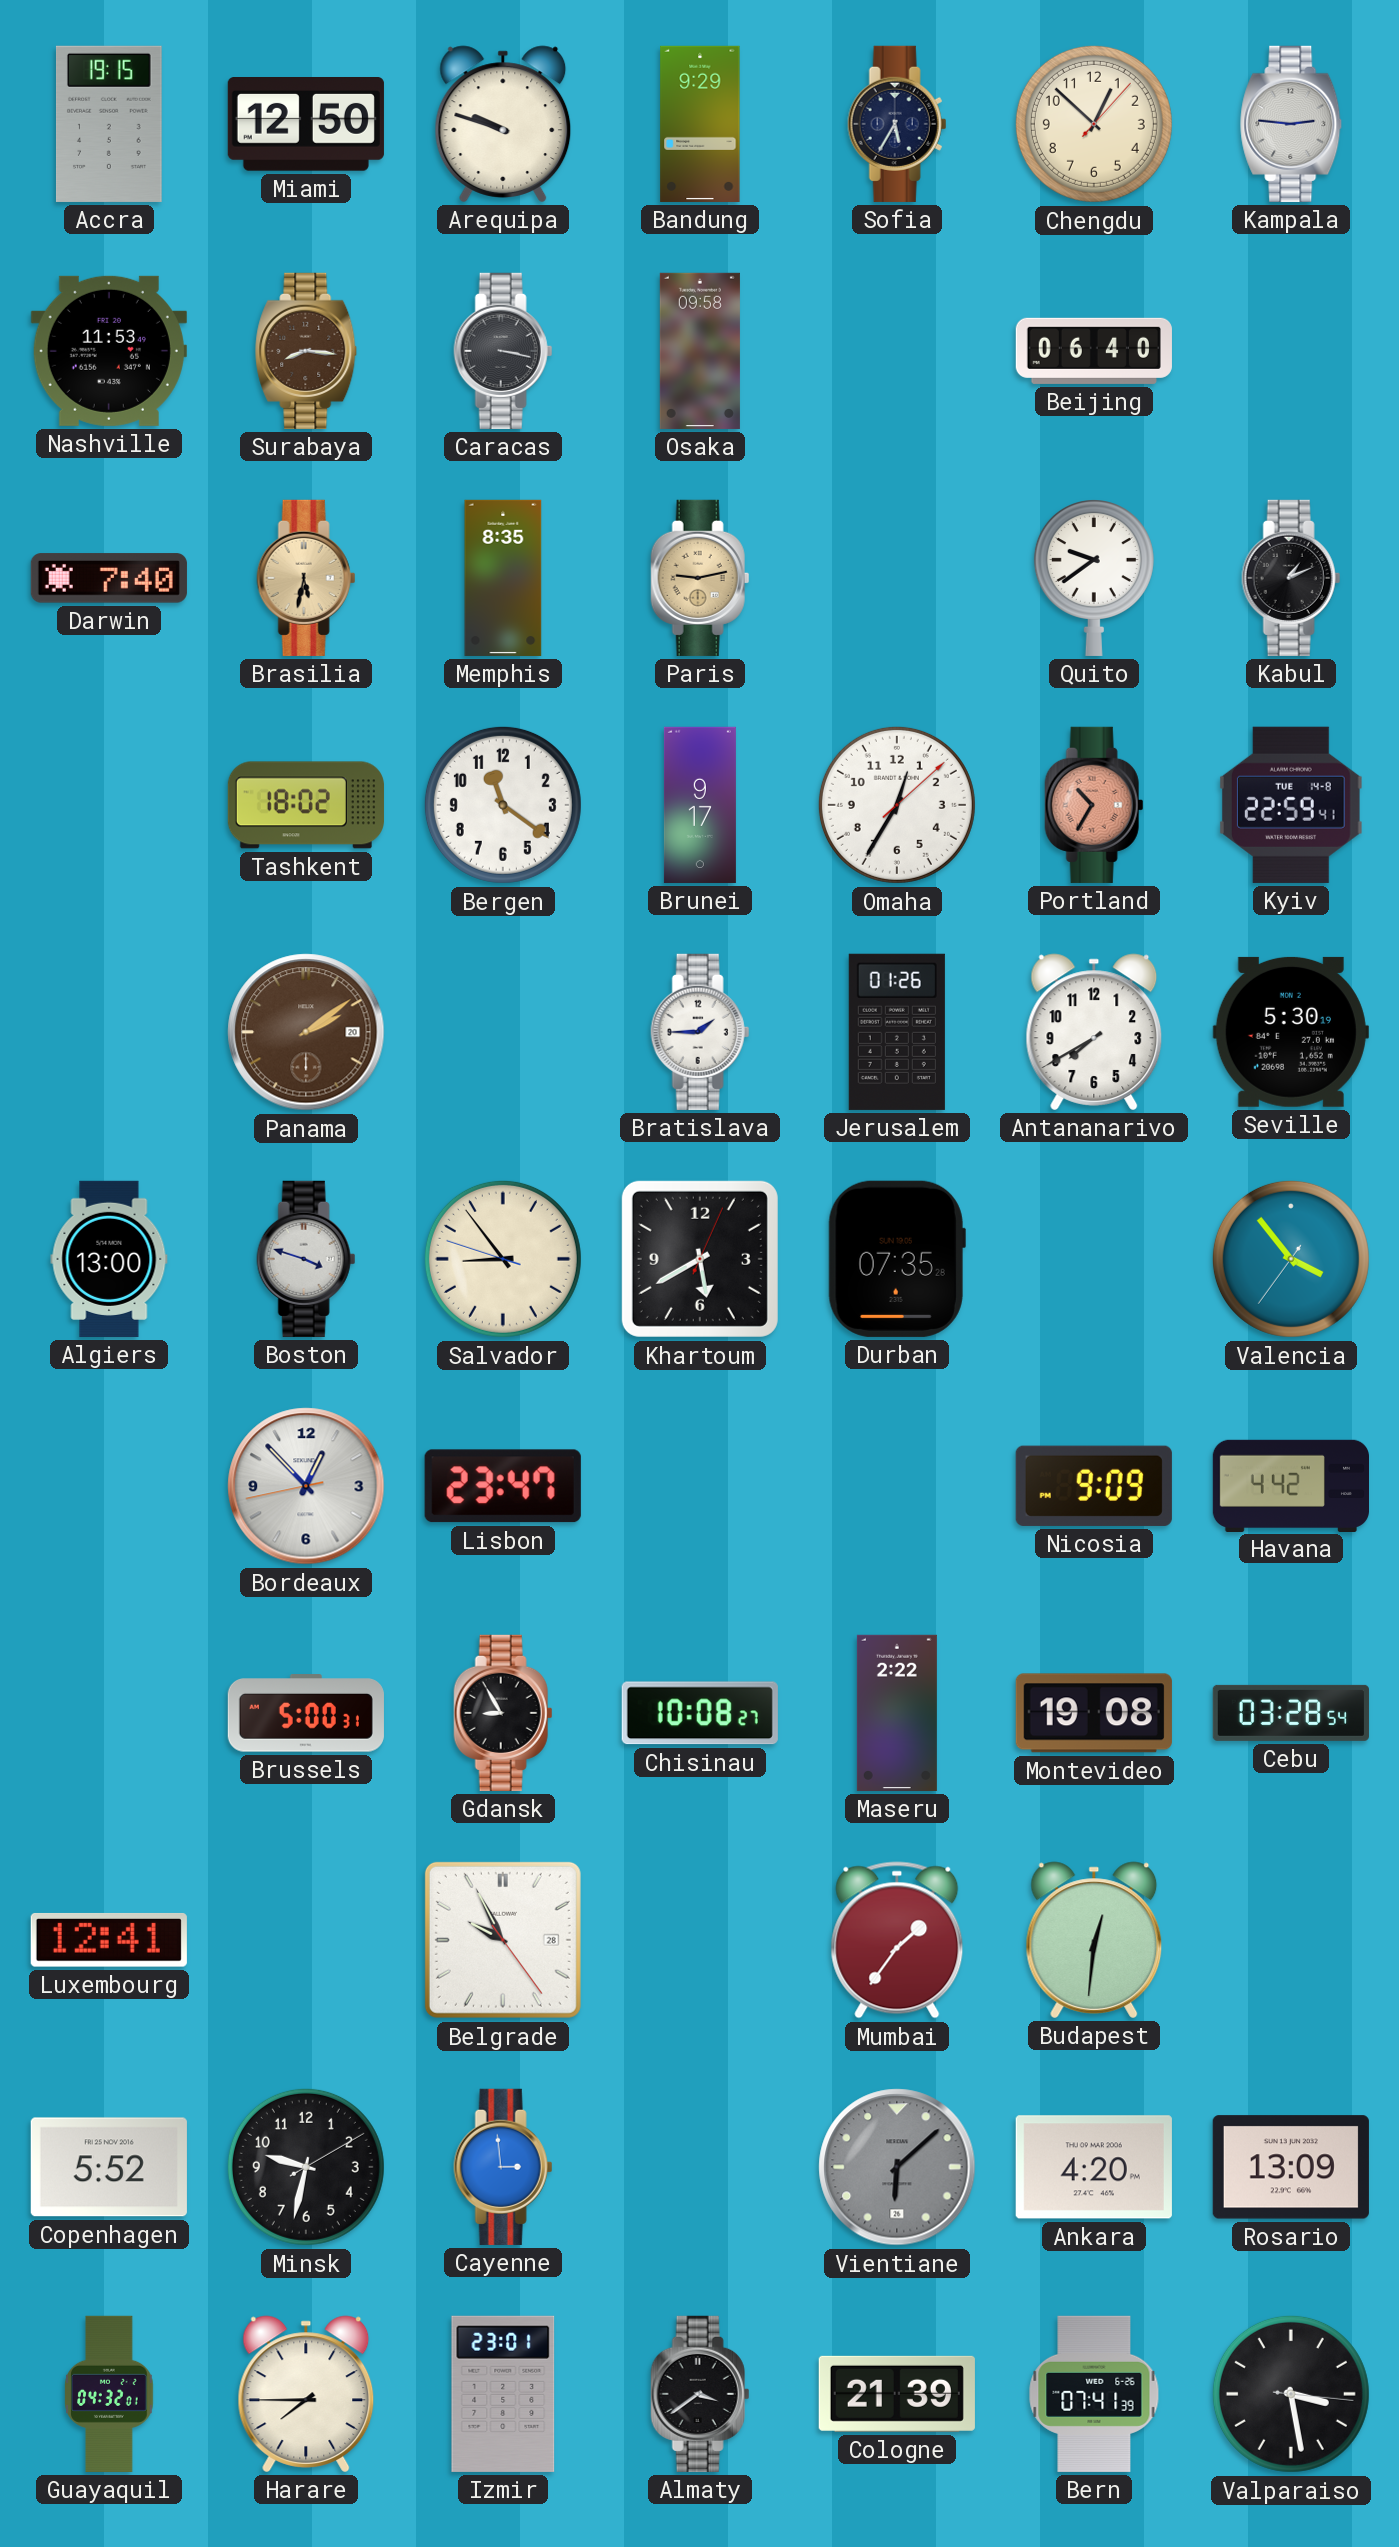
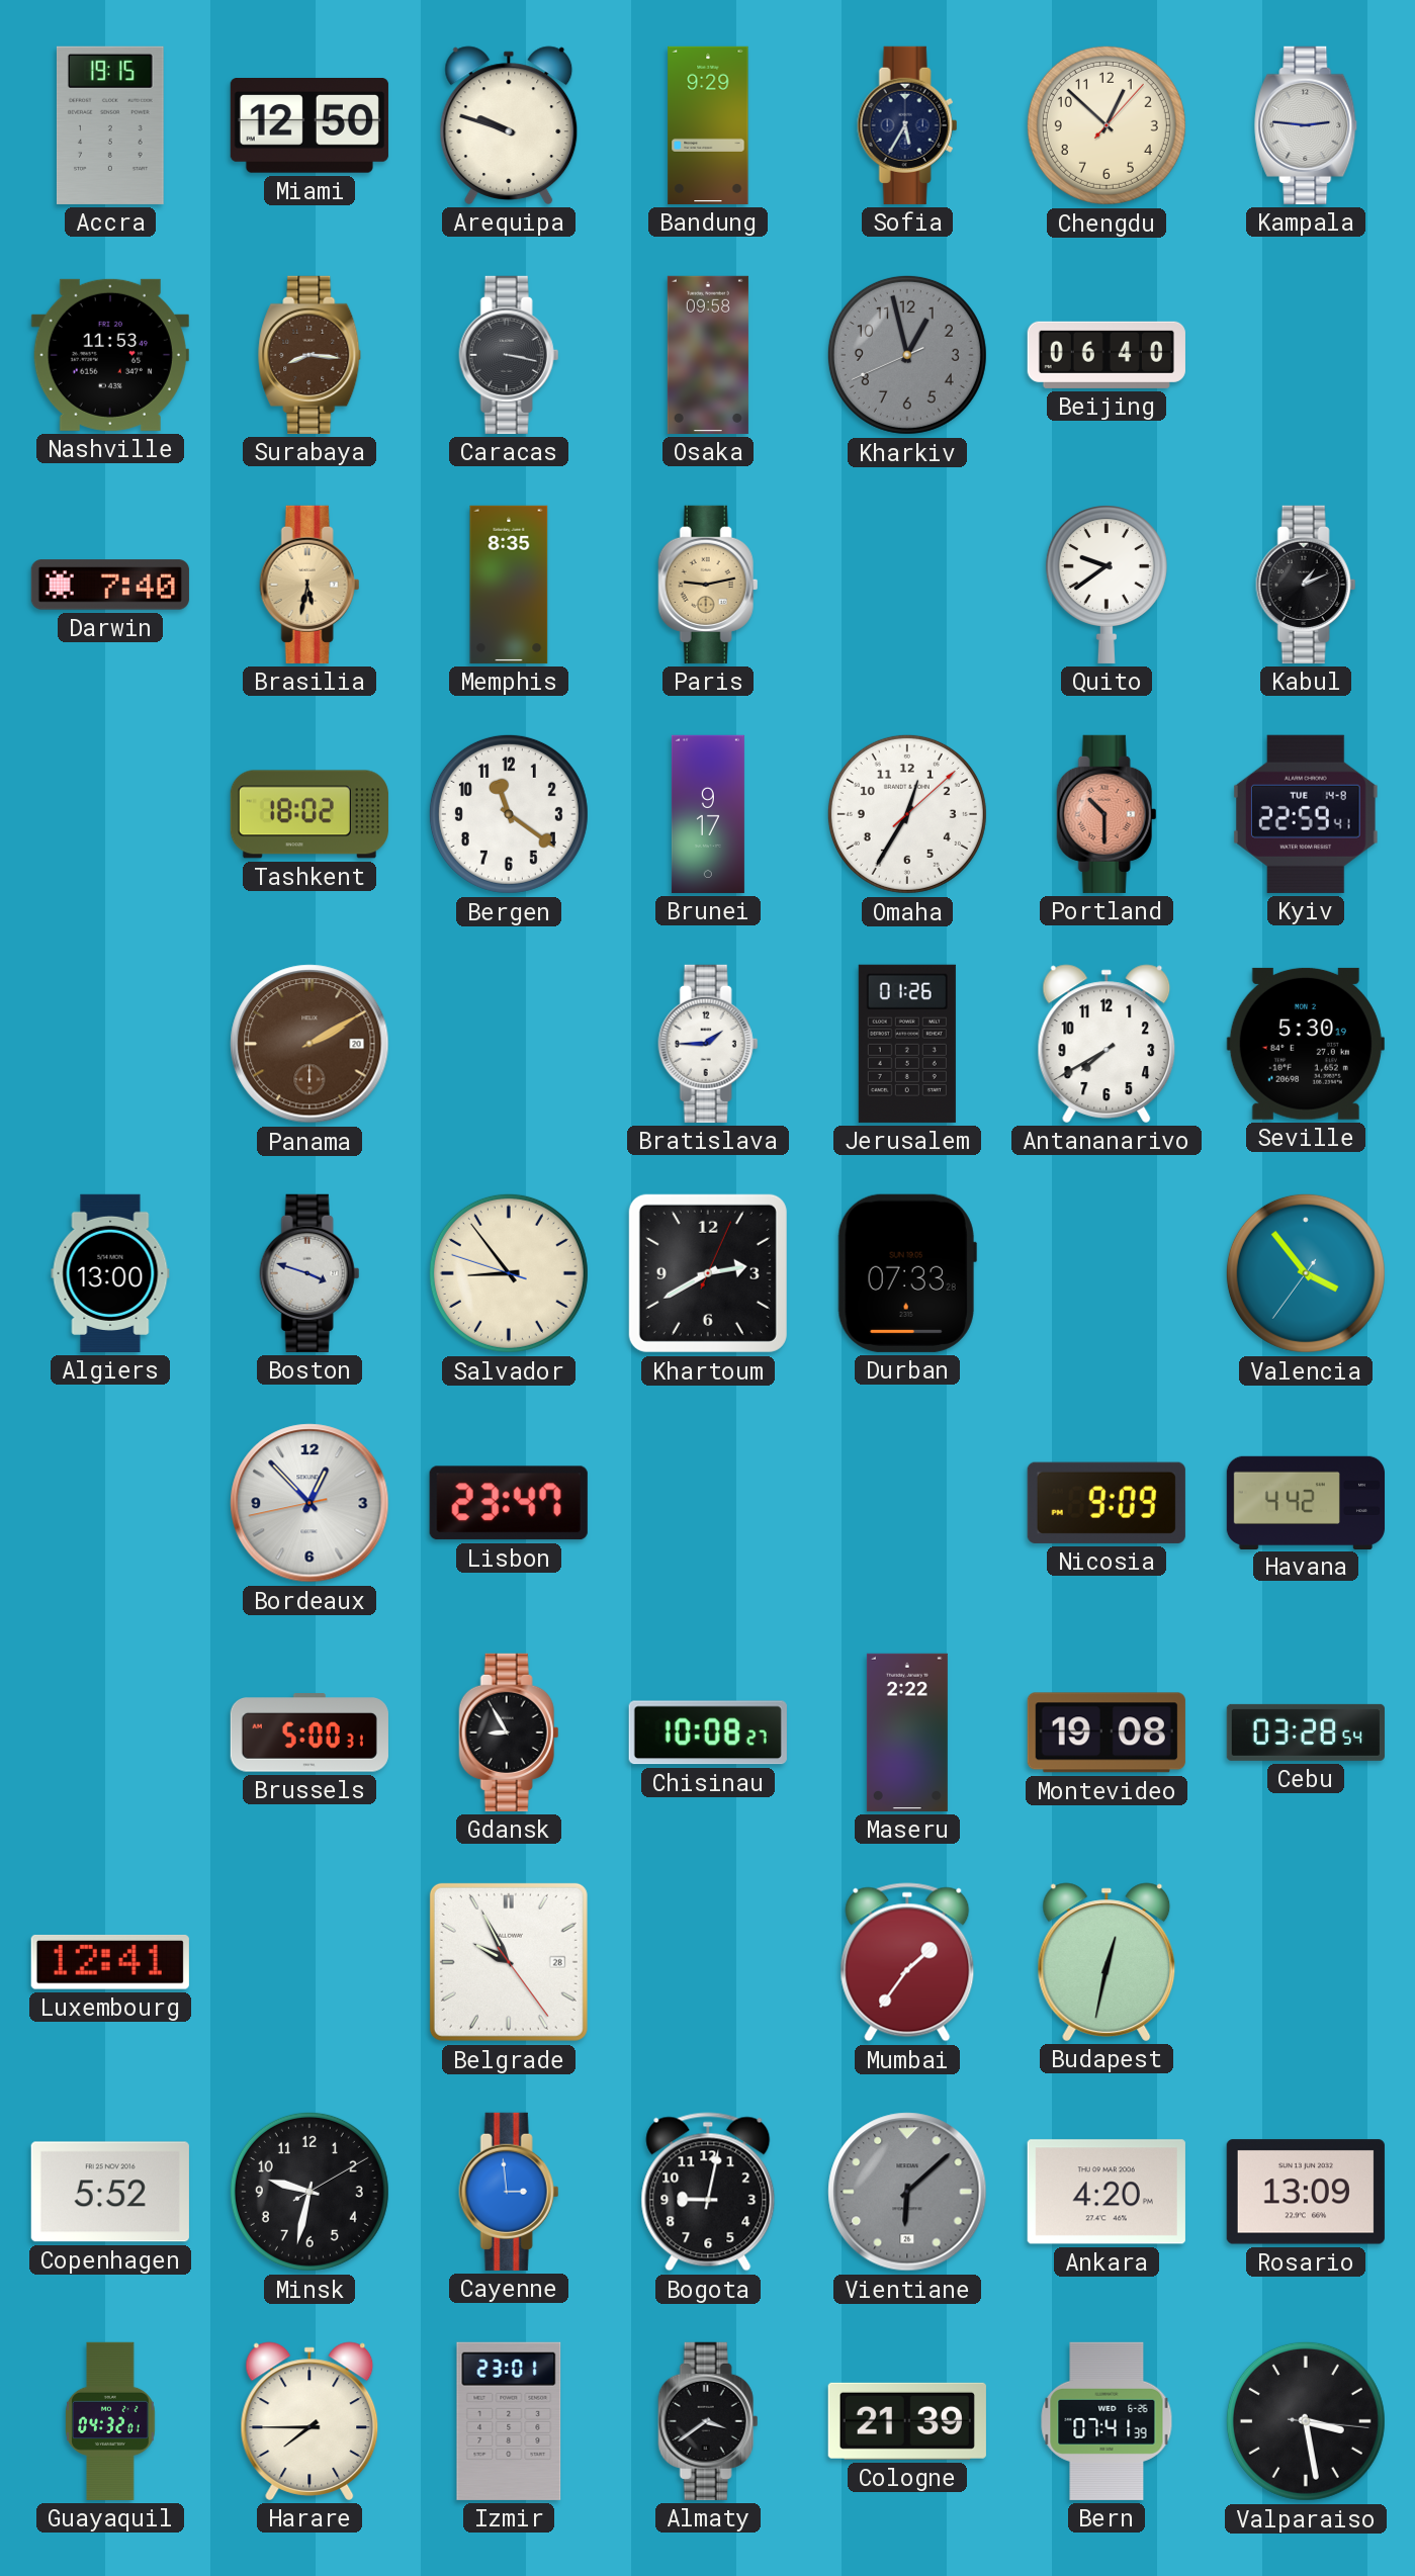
Kharkiv: none -> 12:57 (907, 355)
Portland: 10:35 -> 10:30 (1107, 814)
Panama: 2:09 -> 2:10 (309, 1044)
Khartoum: 5:40 -> 2:40 (708, 1273)
Durban: 07:35 -> 07:33 (907, 1273)
Budapest: 12:31 -> 12:32 (1107, 1962)
Bogota: none -> 9:02 (708, 2192)
